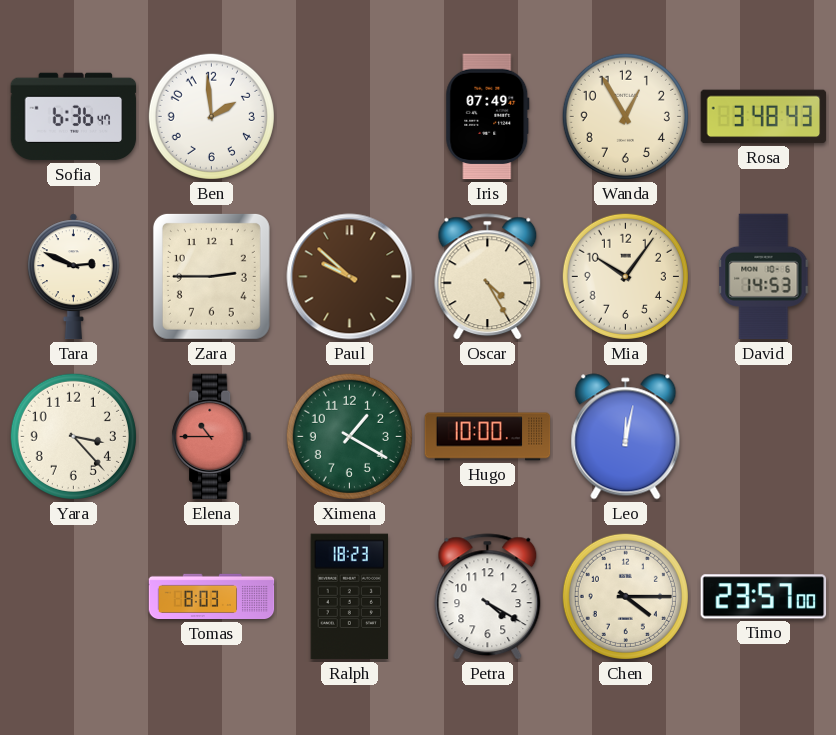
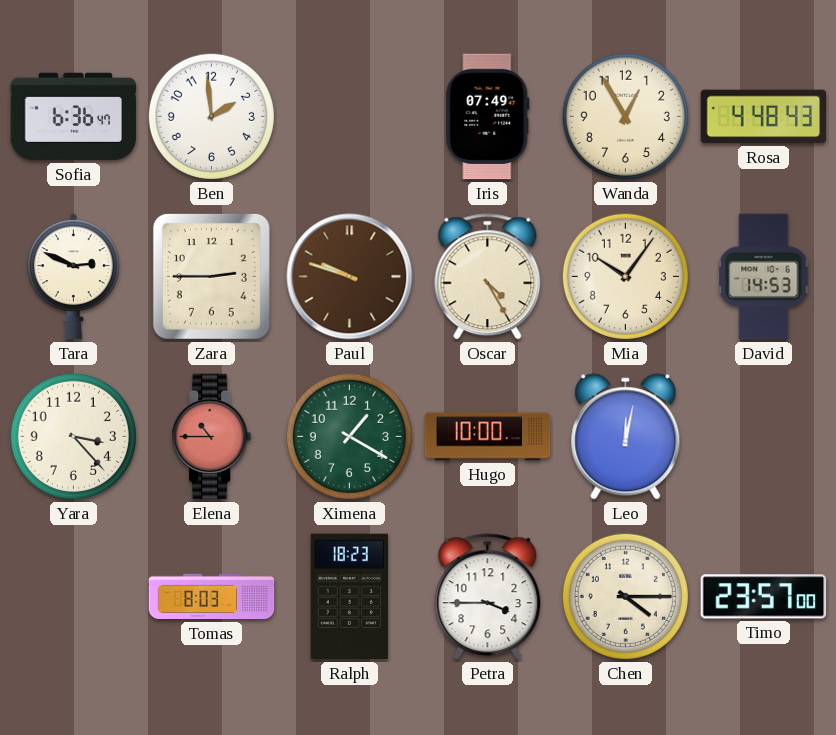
Rosa: 3:48 -> 4:48 (764, 117)
Paul: 9:52 -> 9:48 (350, 277)
Petra: 4:20 -> 3:45 (488, 597)
